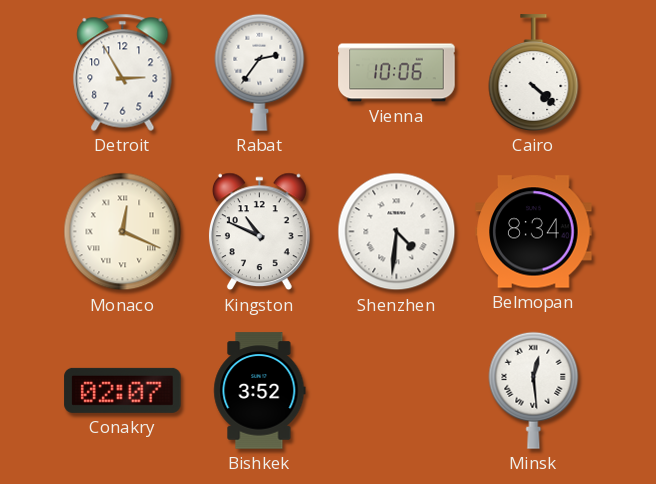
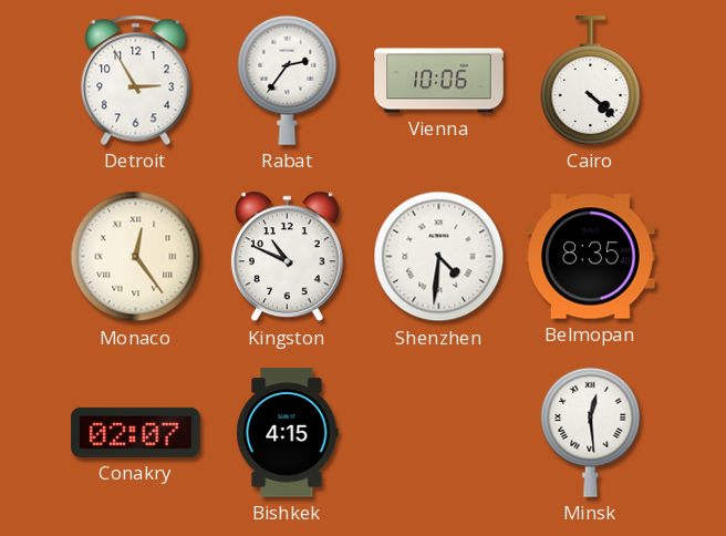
Monaco: 12:19 -> 12:24 (136, 257)
Belmopan: 8:34 -> 8:35 (591, 257)
Bishkek: 3:52 -> 4:15 (288, 433)
